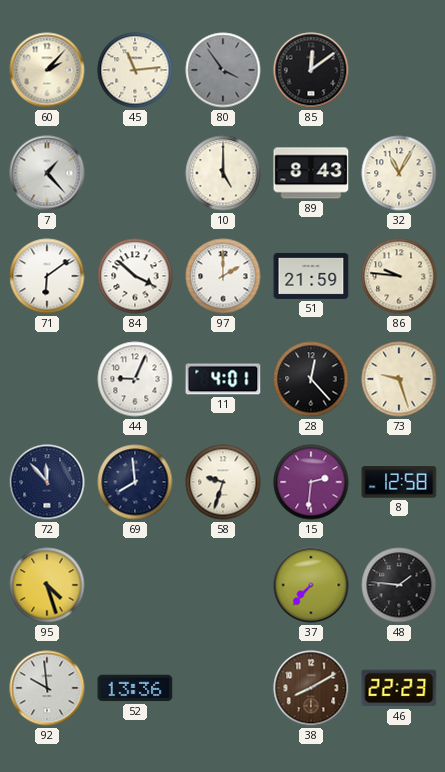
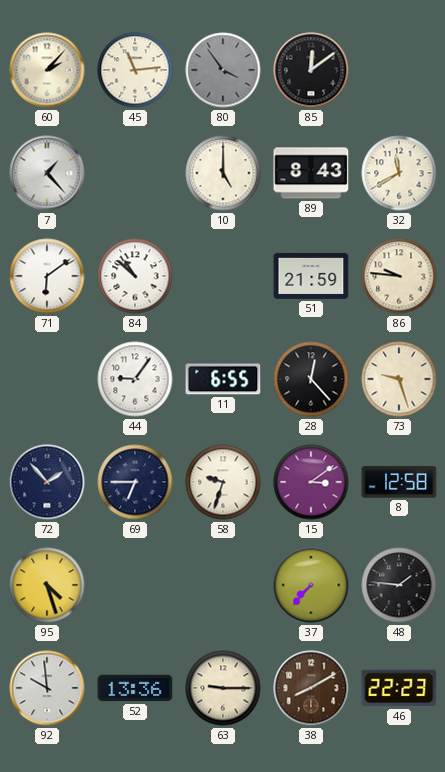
32: 11:05 -> 11:40 (399, 173)
84: 3:52 -> 10:52 (135, 276)
97: 2:00 -> none (223, 276)
44: 9:04 -> 9:06 (135, 379)
11: 4:01 -> 6:55 (223, 379)
72: 11:53 -> 1:53 (47, 482)
69: 7:59 -> 6:45 (135, 482)
15: 2:31 -> 3:09 (311, 482)
63: none -> 9:15 (223, 688)
